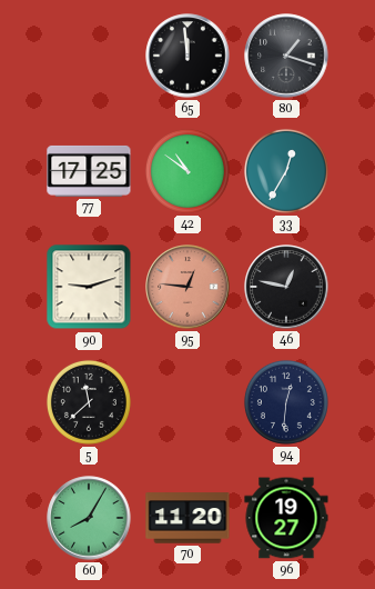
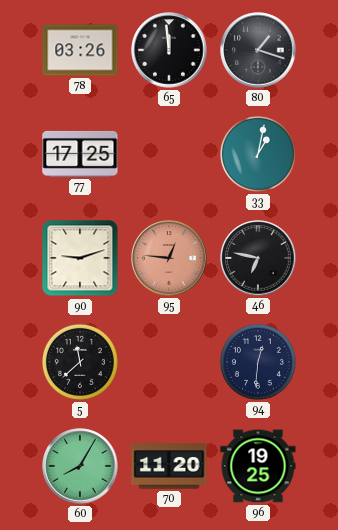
78: none -> 03:26 (80, 50)
42: 10:51 -> none (187, 171)
33: 12:35 -> 1:02 (258, 154)
46: 12:47 -> 6:47 (258, 258)
96: 19:27 -> 19:25 (258, 466)
